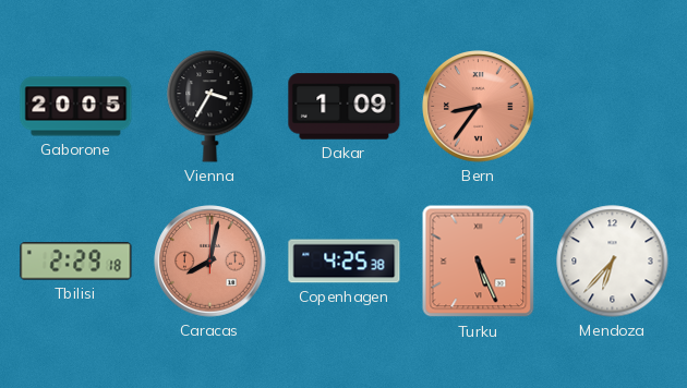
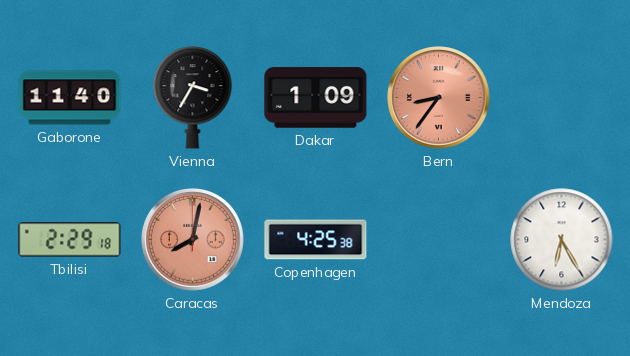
Gaborone: 20:05 -> 11:40 (70, 98)
Turku: 5:26 -> none (479, 262)
Mendoza: 6:37 -> 6:25 (562, 240)
